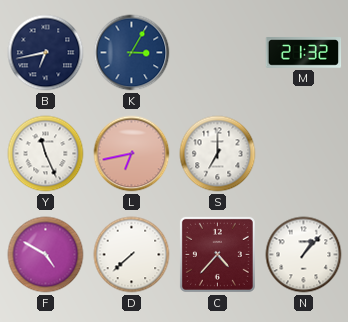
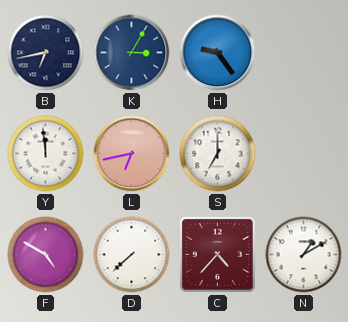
H: none -> 9:24 (218, 53)
M: 21:32 -> none (304, 53)
Y: 11:26 -> 11:59 (46, 154)
N: 1:07 -> 1:10 (304, 255)
